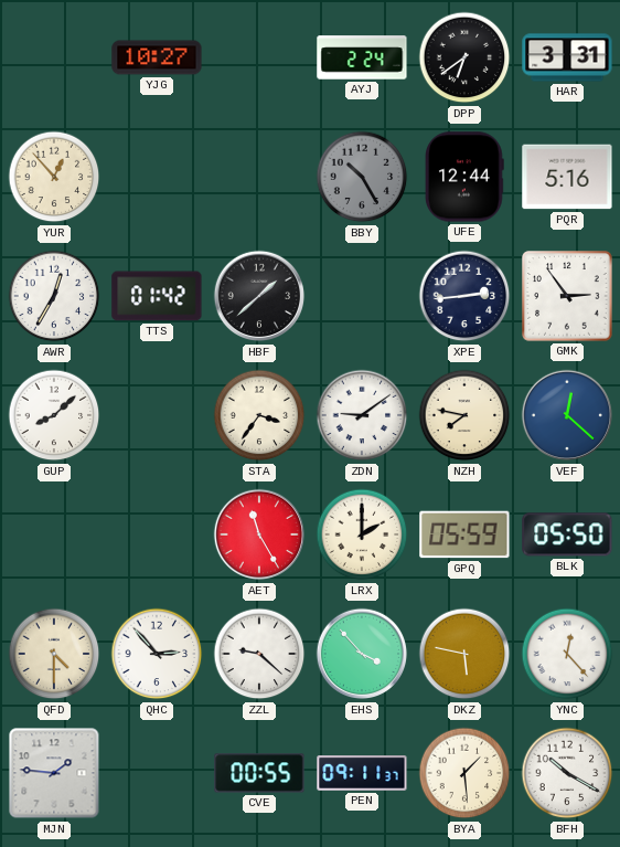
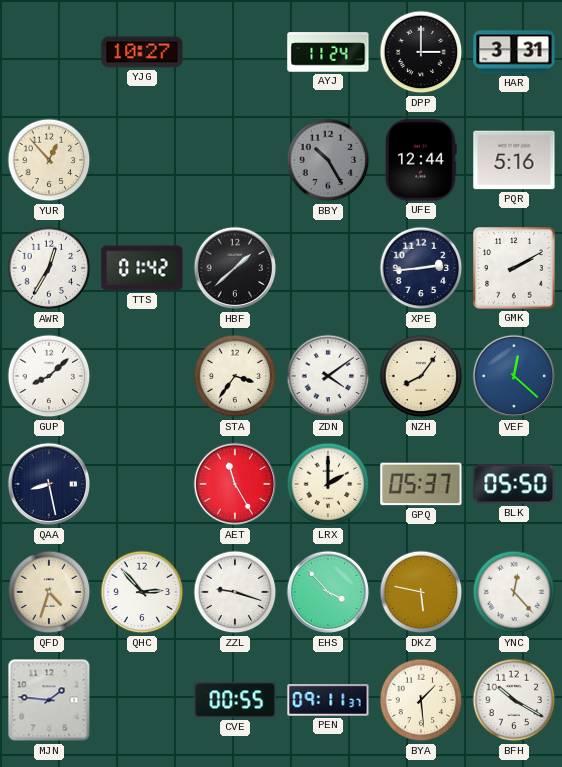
AYJ: 2:24 -> 11:24 (328, 52)
DPP: 6:39 -> 3:00 (421, 52)
GMK: 2:54 -> 2:10 (514, 268)
ZDN: 9:09 -> 4:09 (328, 376)
NZH: 7:47 -> 8:06 (421, 376)
QAA: none -> 8:28 (49, 484)
GPQ: 05:59 -> 05:37 (421, 484)
QFD: 4:30 -> 4:33 (49, 592)
ZZL: 9:22 -> 9:18 (235, 592)
